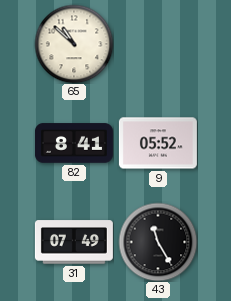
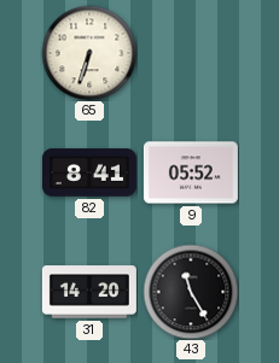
65: 10:52 -> 6:33 (89, 53)
31: 07:49 -> 14:20 (89, 292)
